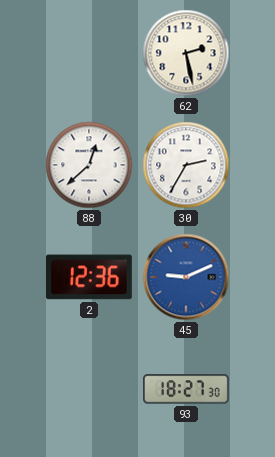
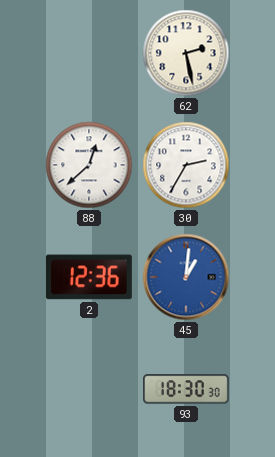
45: 9:11 -> 1:01 (186, 277)
93: 18:27 -> 18:30 (187, 389)
